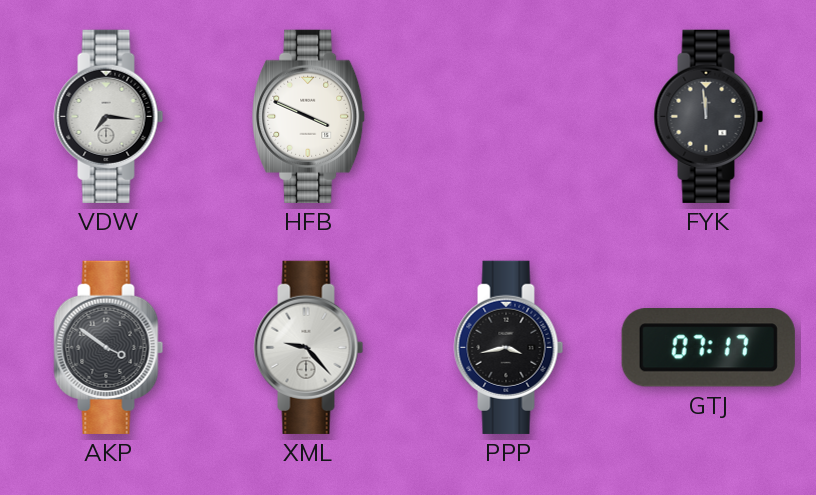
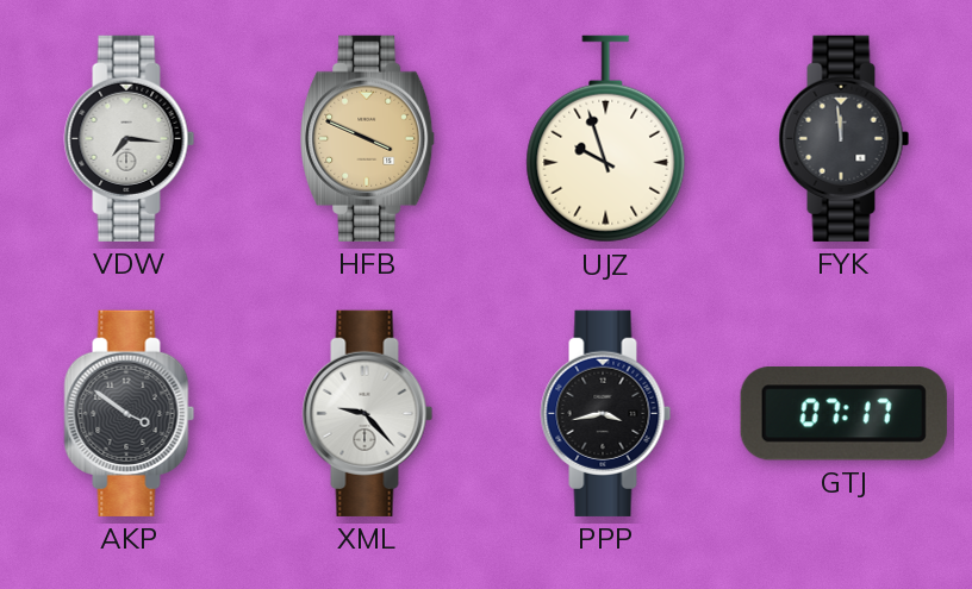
HFB dial: white -> champagne (368, 138)
UJZ: none -> 9:57 (606, 139)
